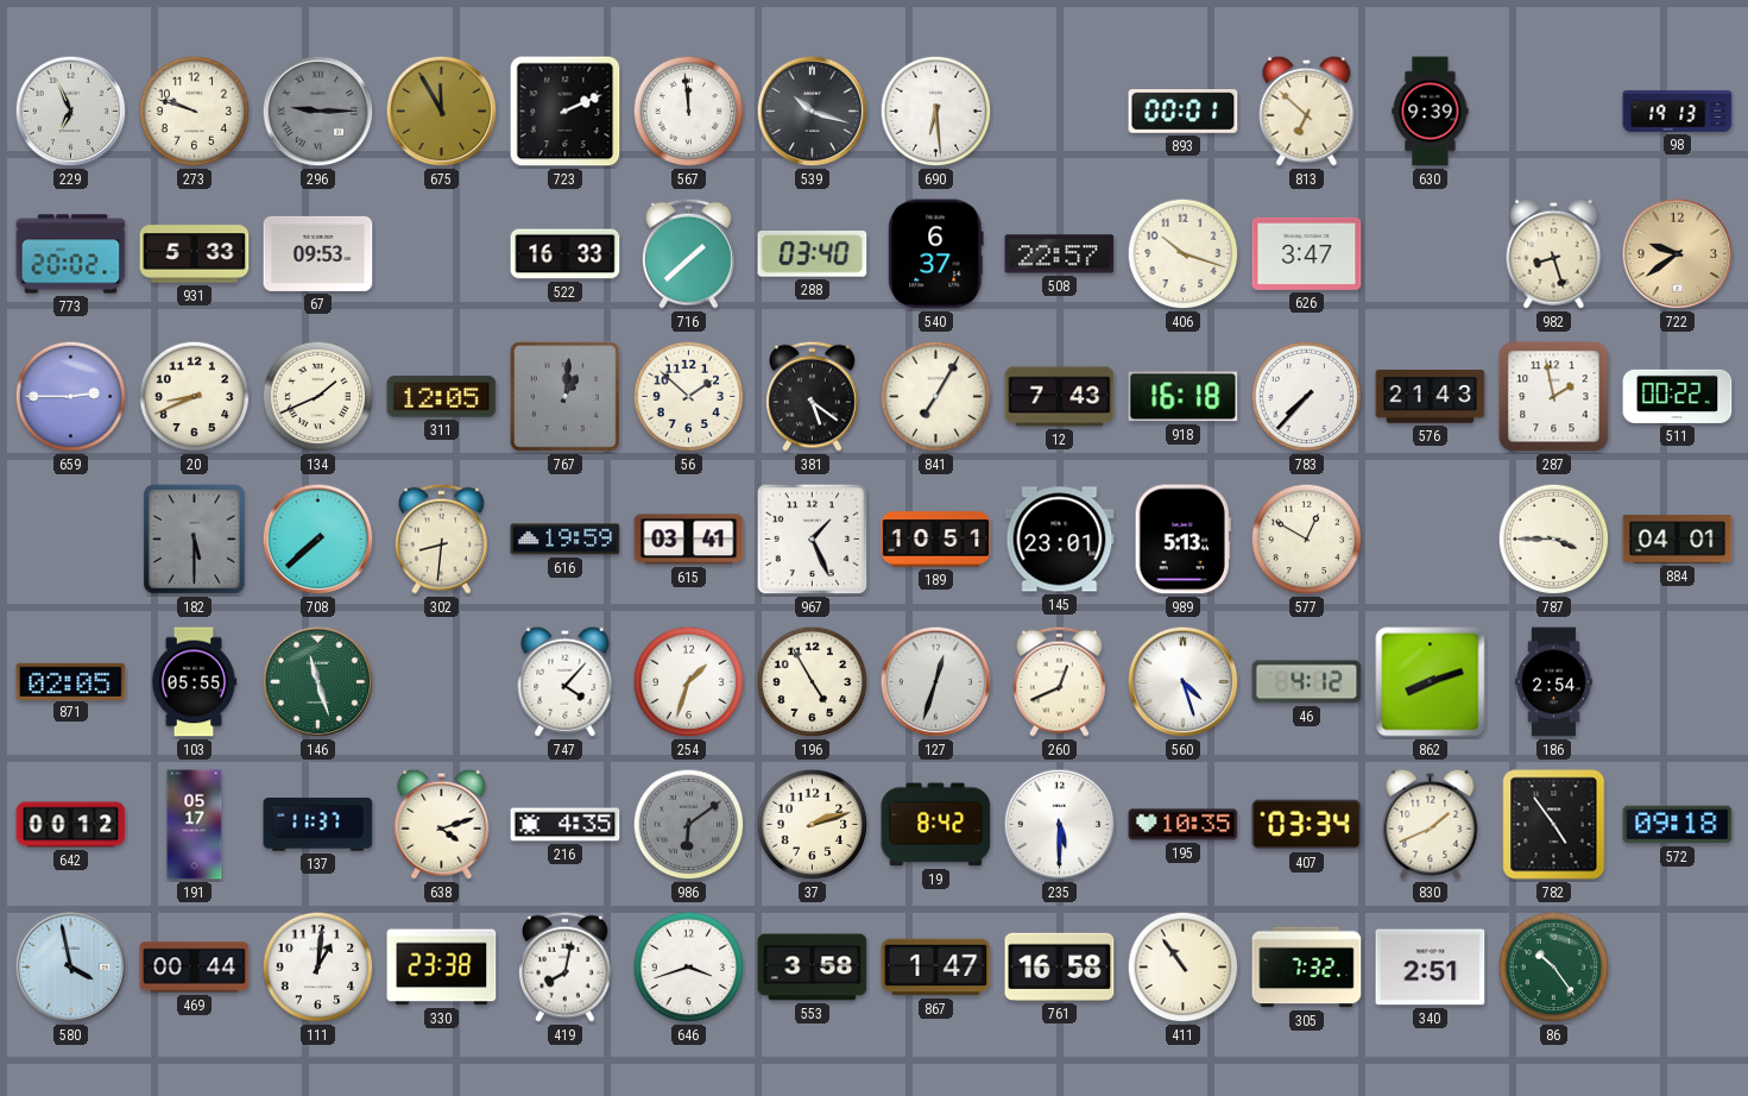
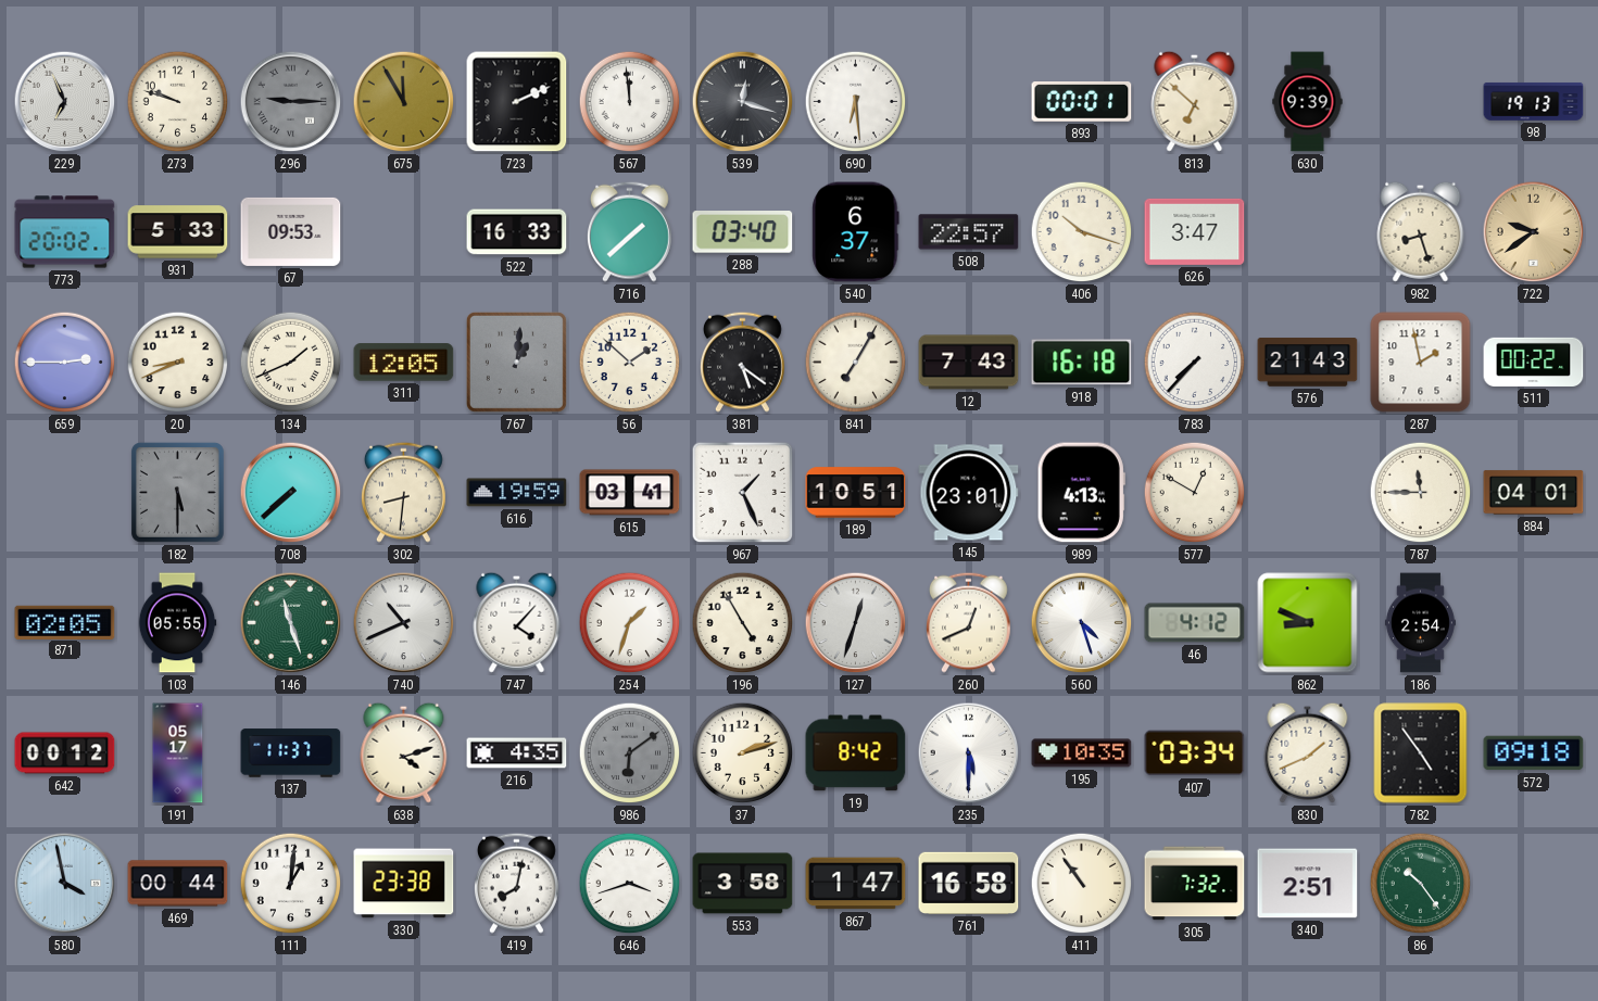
539: 10:18 -> 12:18 (743, 102)
989: 5:13 -> 4:13 (1081, 493)
787: 3:45 -> 11:45 (1421, 493)
740: none -> 10:41 (404, 623)
862: 8:12 -> 8:49 (1308, 623)
